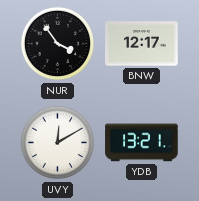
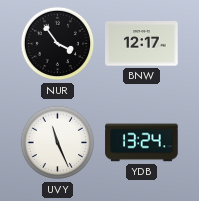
UVY: 12:10 -> 11:26 (58, 143)
YDB: 13:21 -> 13:24 (142, 143)
